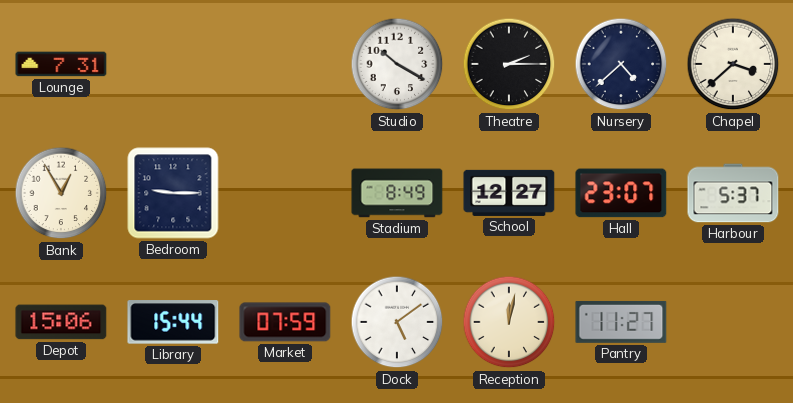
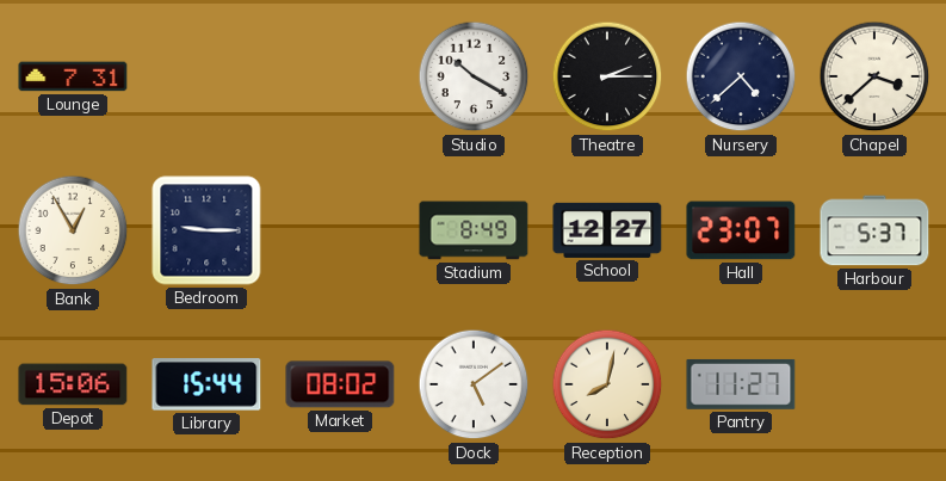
Market: 07:59 -> 08:02 (340, 384)
Reception: 12:02 -> 8:02 (607, 384)
